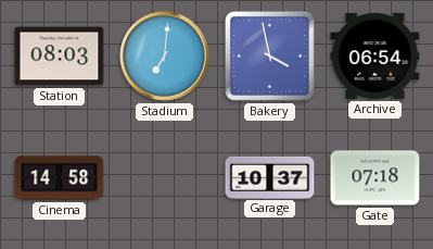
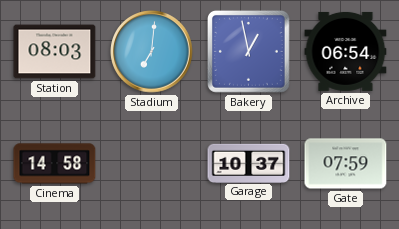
Bakery: 3:58 -> 12:58 (248, 51)
Gate: 07:18 -> 07:59 (346, 164)
